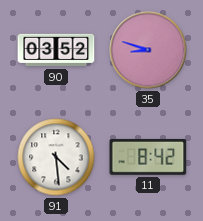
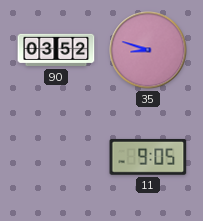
91: 4:29 -> none (56, 157)
11: 8:42 -> 9:05 (148, 157)
